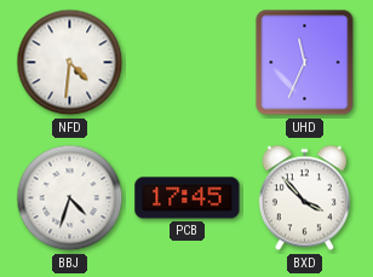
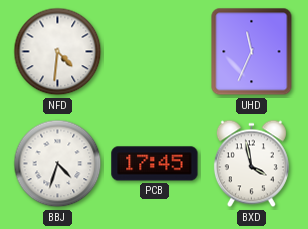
BXD: 3:53 -> 3:58 (251, 164)
